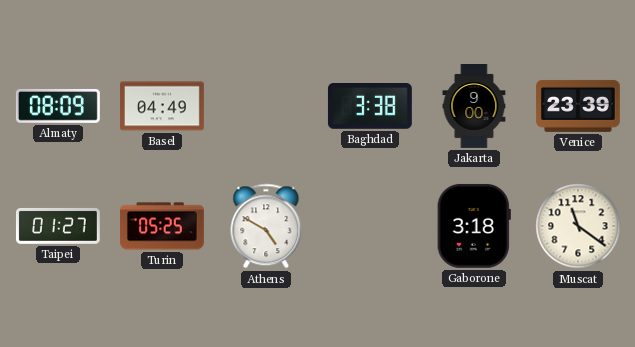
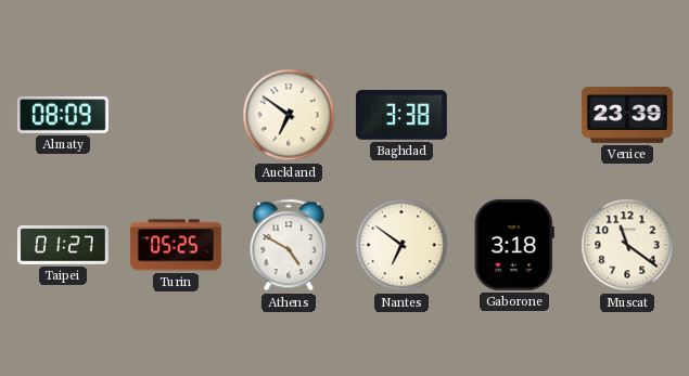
Basel: 04:49 -> none (162, 106)
Auckland: none -> 6:51 (289, 115)
Jakarta: 9:00 -> none (474, 107)
Nantes: none -> 6:51 (401, 245)
